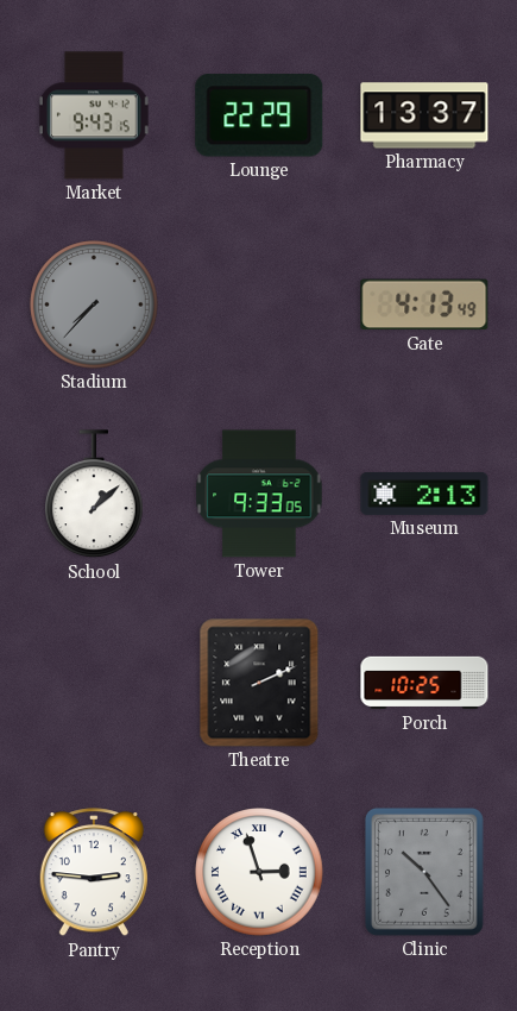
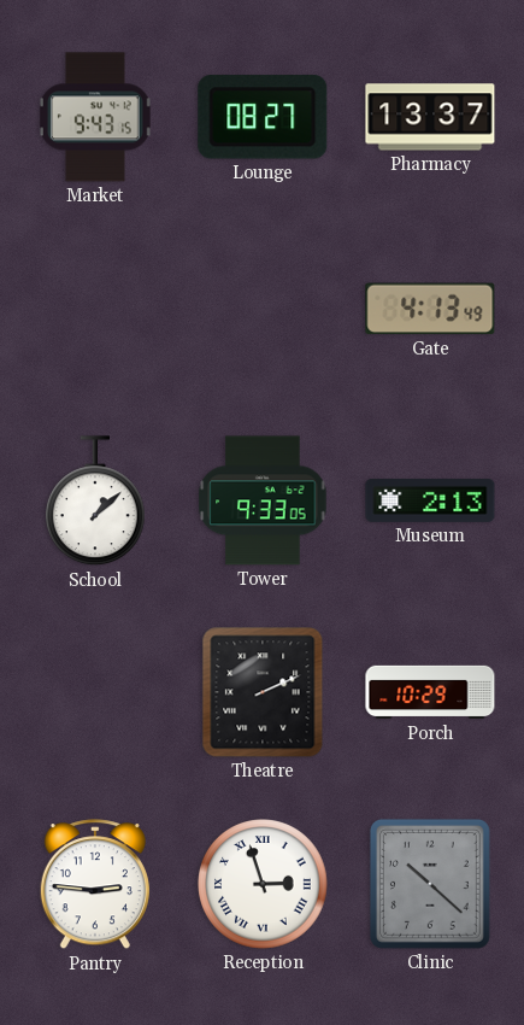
Lounge: 22:29 -> 08:27 (263, 117)
Stadium: 7:37 -> none (94, 304)
Porch: 10:25 -> 10:29 (430, 692)
Clinic: 10:24 -> 10:22 (430, 884)
